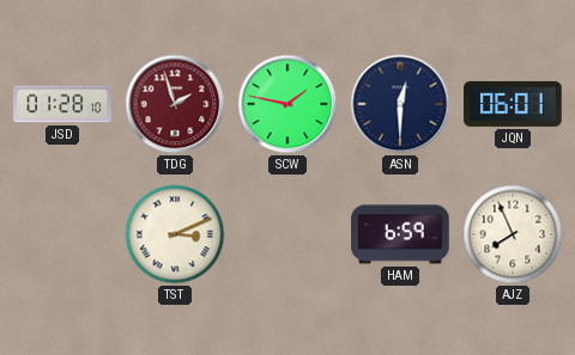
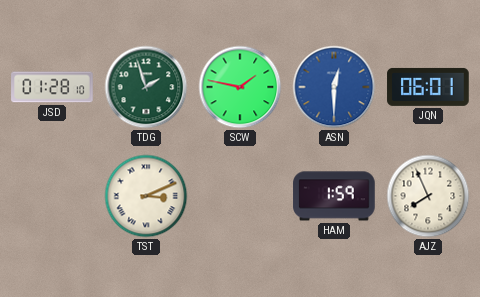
TDG dial: burgundy -> green (146, 87)
ASN dial: navy -> blue (334, 87)
HAM: 6:59 -> 1:59 (334, 196)
